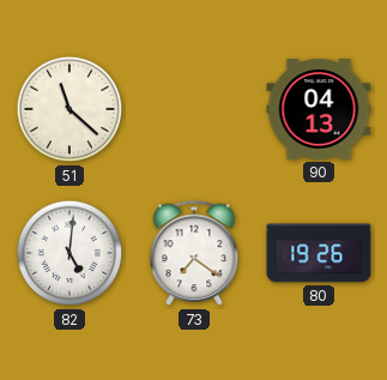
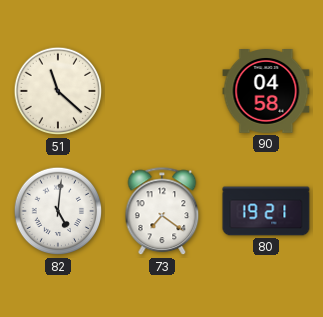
90: 04:13 -> 04:58 (266, 92)
80: 19:26 -> 19:21 (266, 211)
